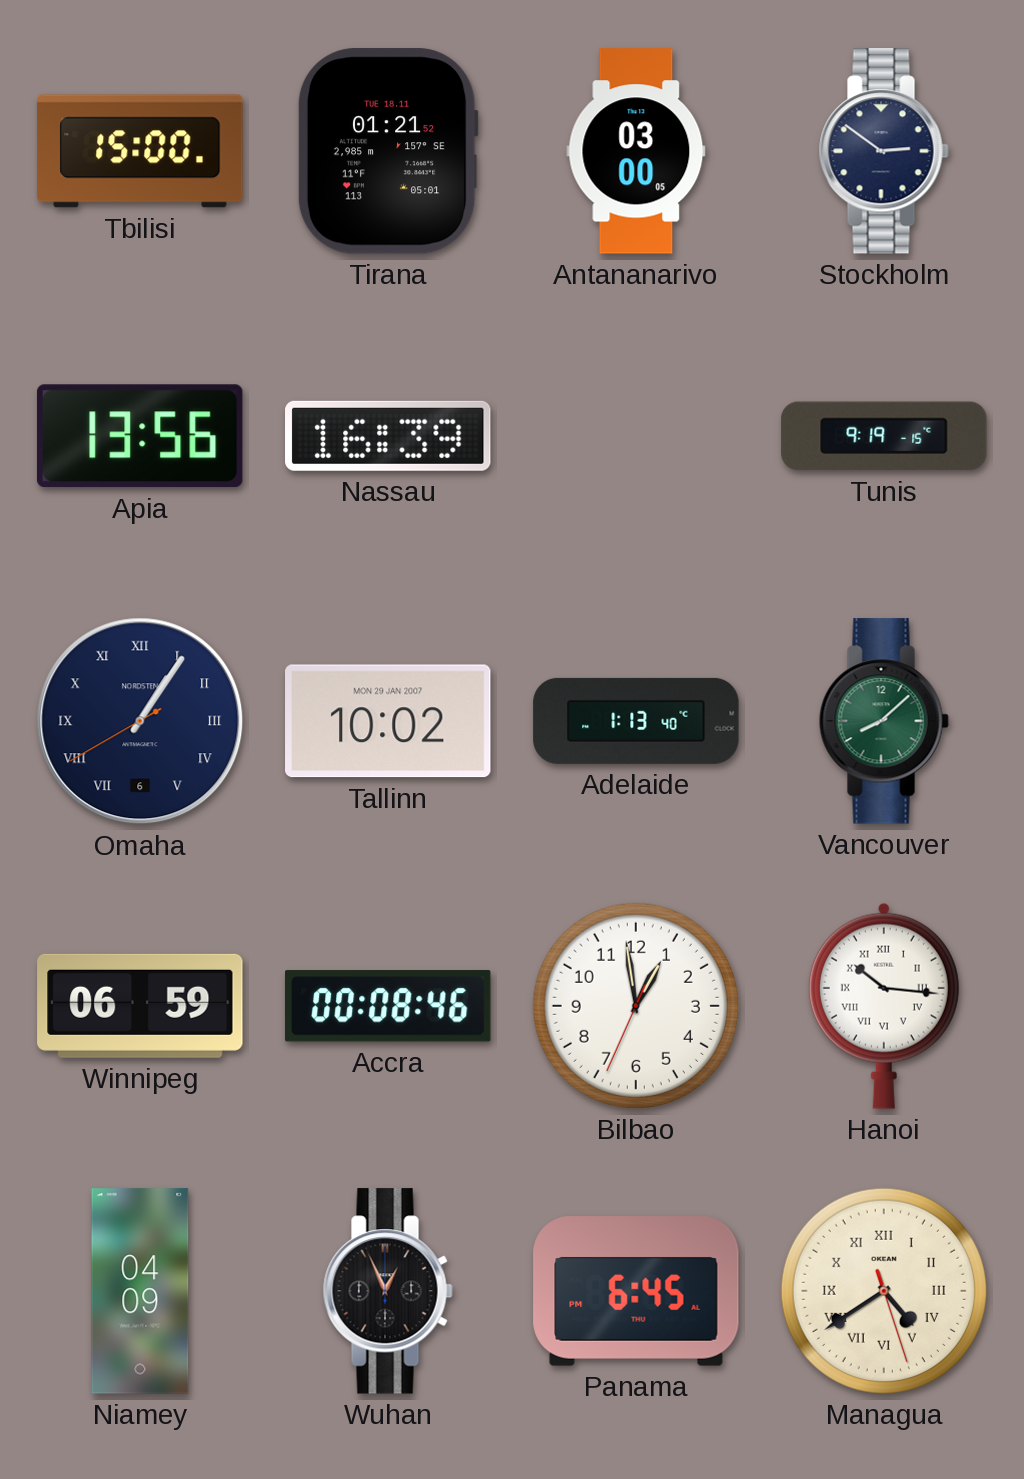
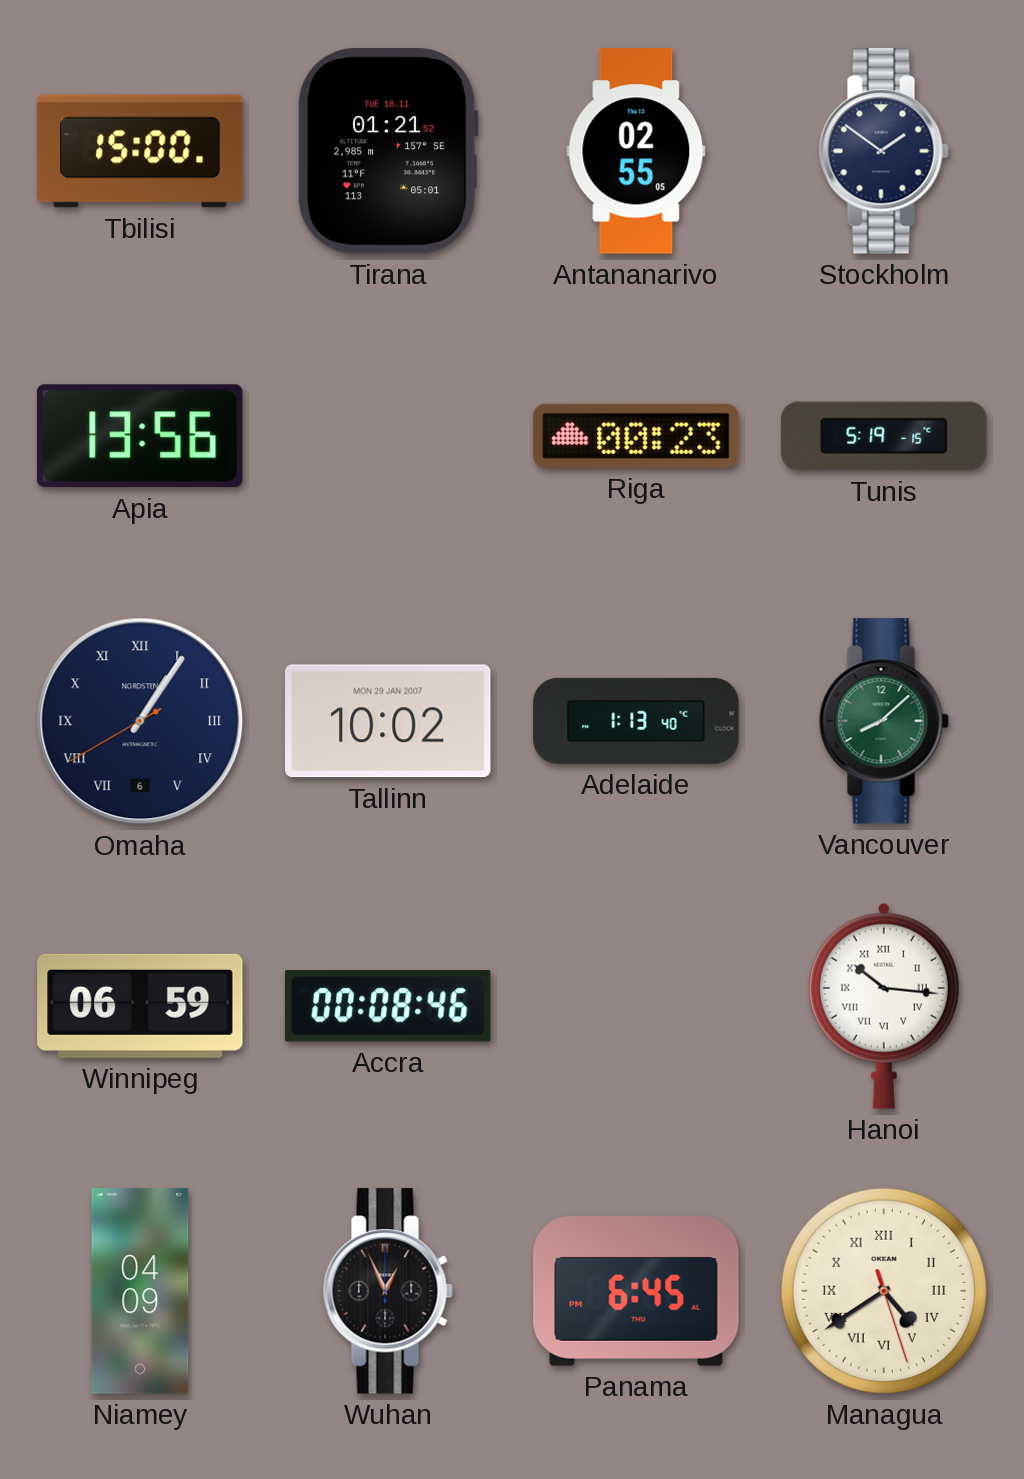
Antananarivo: 03:00 -> 02:55 (636, 151)
Stockholm: 2:51 -> 1:51 (884, 151)
Nassau: 16:39 -> none (388, 436)
Riga: none -> 00:23 (636, 436)
Tunis: 9:19 -> 5:19 (884, 436)
Bilbao: 12:58 -> none (636, 1006)
